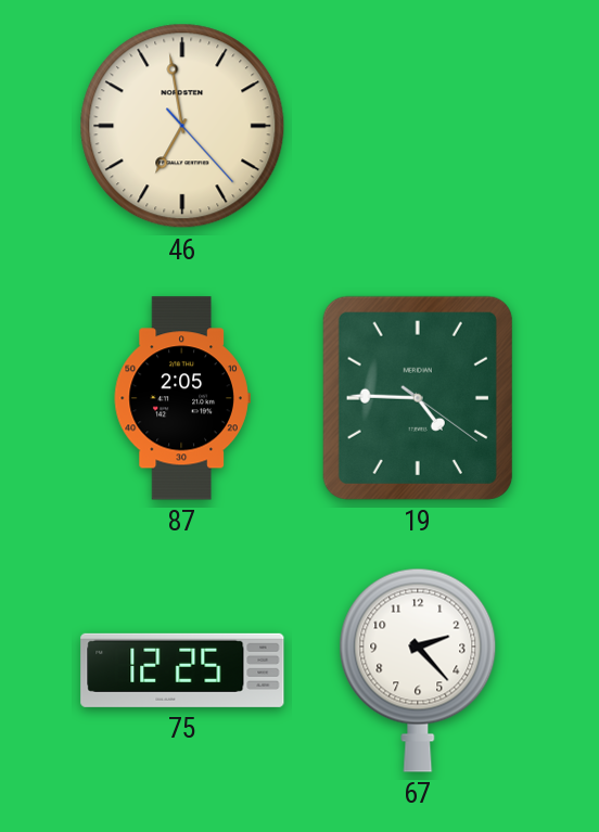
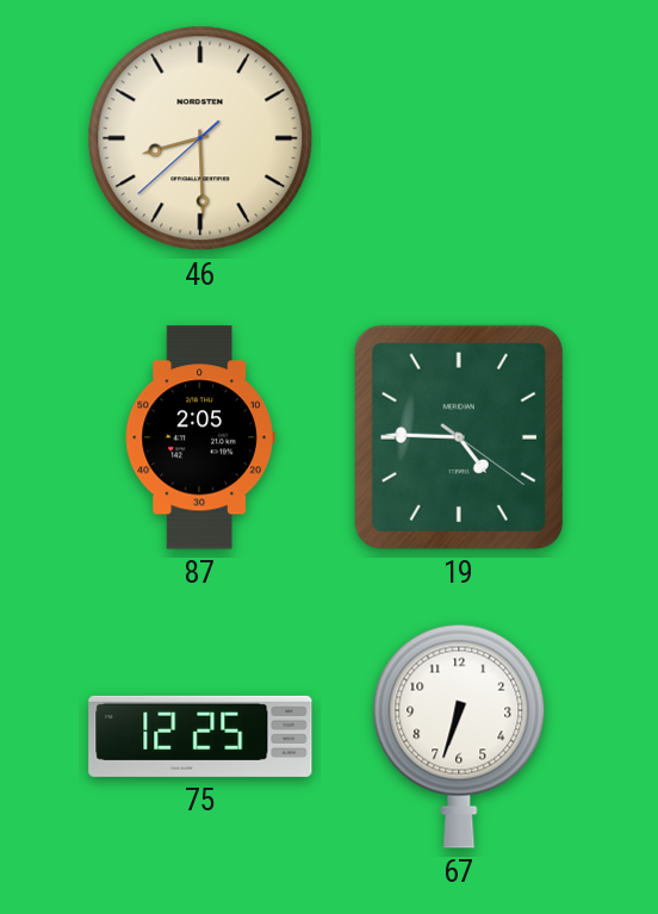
46: 6:58 -> 8:29 (200, 138)
67: 2:23 -> 6:33 (459, 736)
